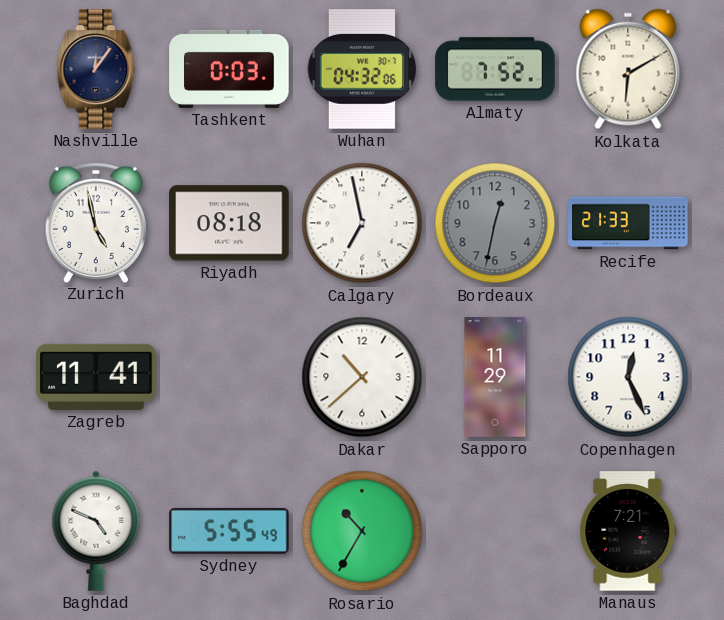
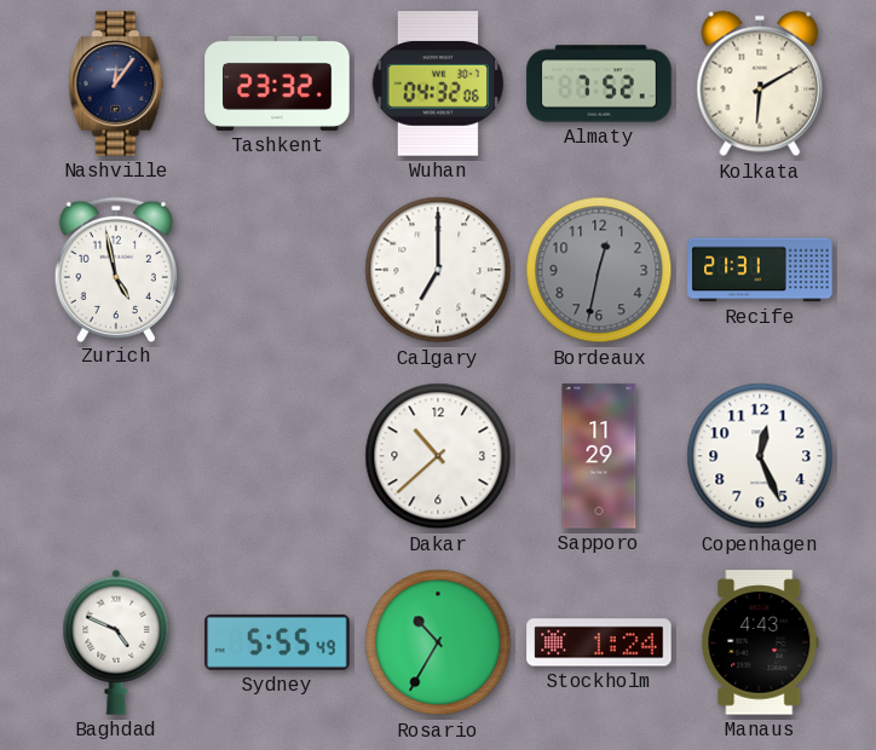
Tashkent: 0:03 -> 23:32 (277, 83)
Riyadh: 08:18 -> none (229, 223)
Calgary: 6:58 -> 7:00 (438, 270)
Recife: 21:33 -> 21:31 (760, 270)
Zagreb: 11:41 -> none (96, 377)
Stockholm: none -> 1:24 (599, 642)
Manaus: 7:21 -> 4:43 (760, 642)
